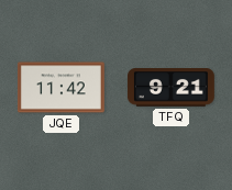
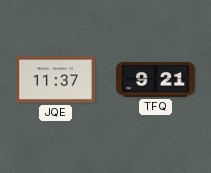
JQE: 11:42 -> 11:37 (55, 80)
